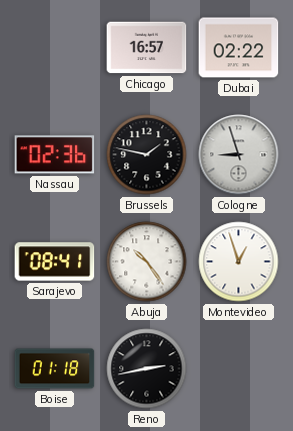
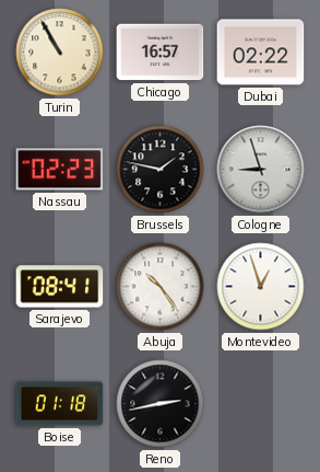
Turin: none -> 10:55 (60, 53)
Nassau: 02:36 -> 02:23 (60, 170)
